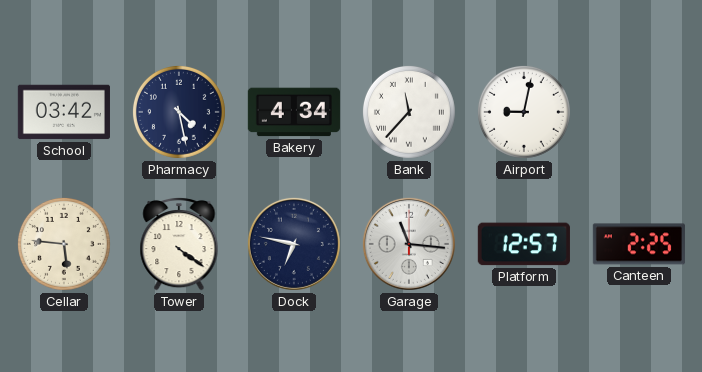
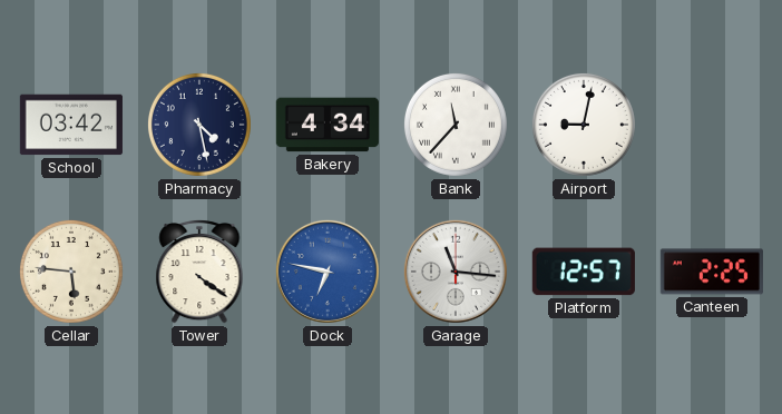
Dock dial: navy -> blue (328, 272)
